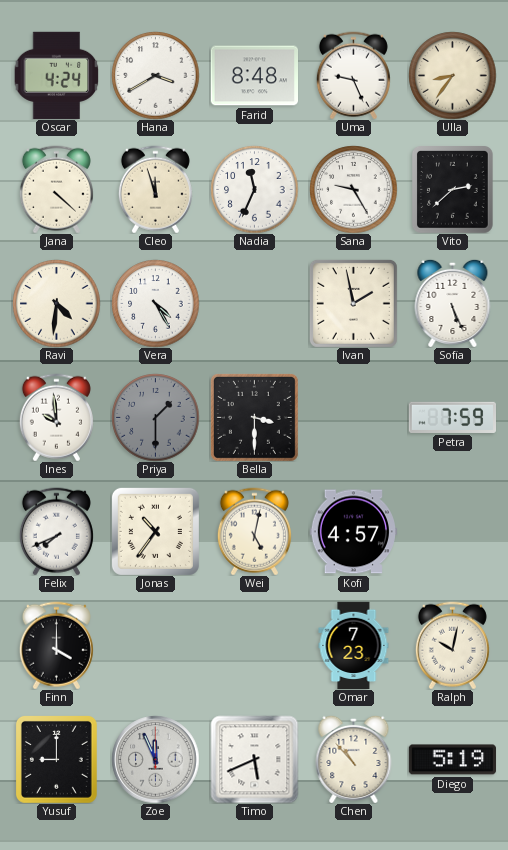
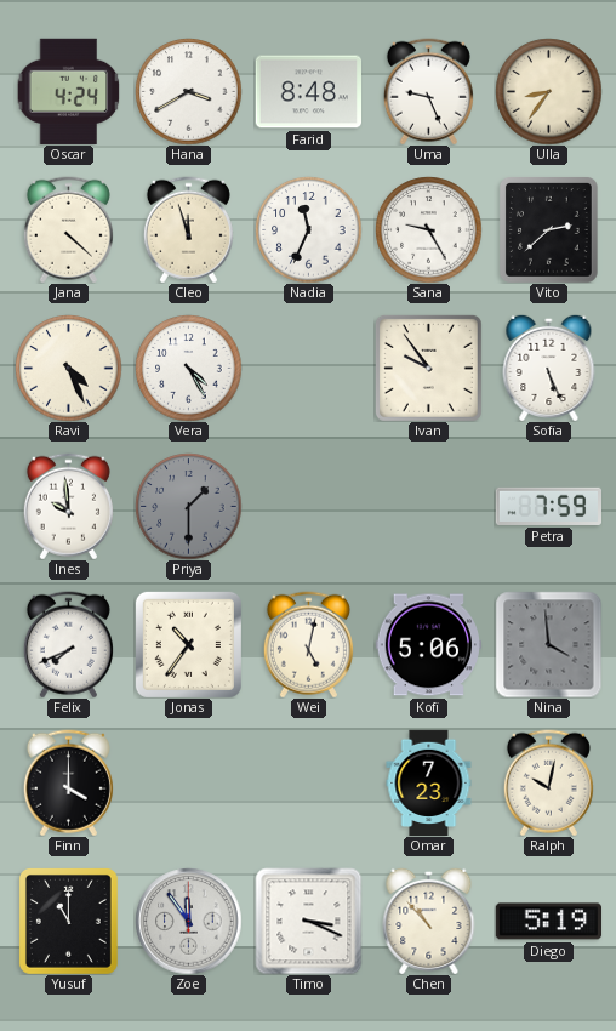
Ravi: 4:31 -> 4:26 (68, 368)
Ivan: 1:58 -> 9:54 (428, 368)
Bella: 3:30 -> none (254, 417)
Kofi: 4:57 -> 5:06 (428, 645)
Nina: none -> 3:59 (548, 644)
Yusuf: 9:00 -> 11:00 (68, 921)
Zoe: 11:56 -> 11:54 (188, 921)
Timo: 5:41 -> 3:19 (308, 921)
